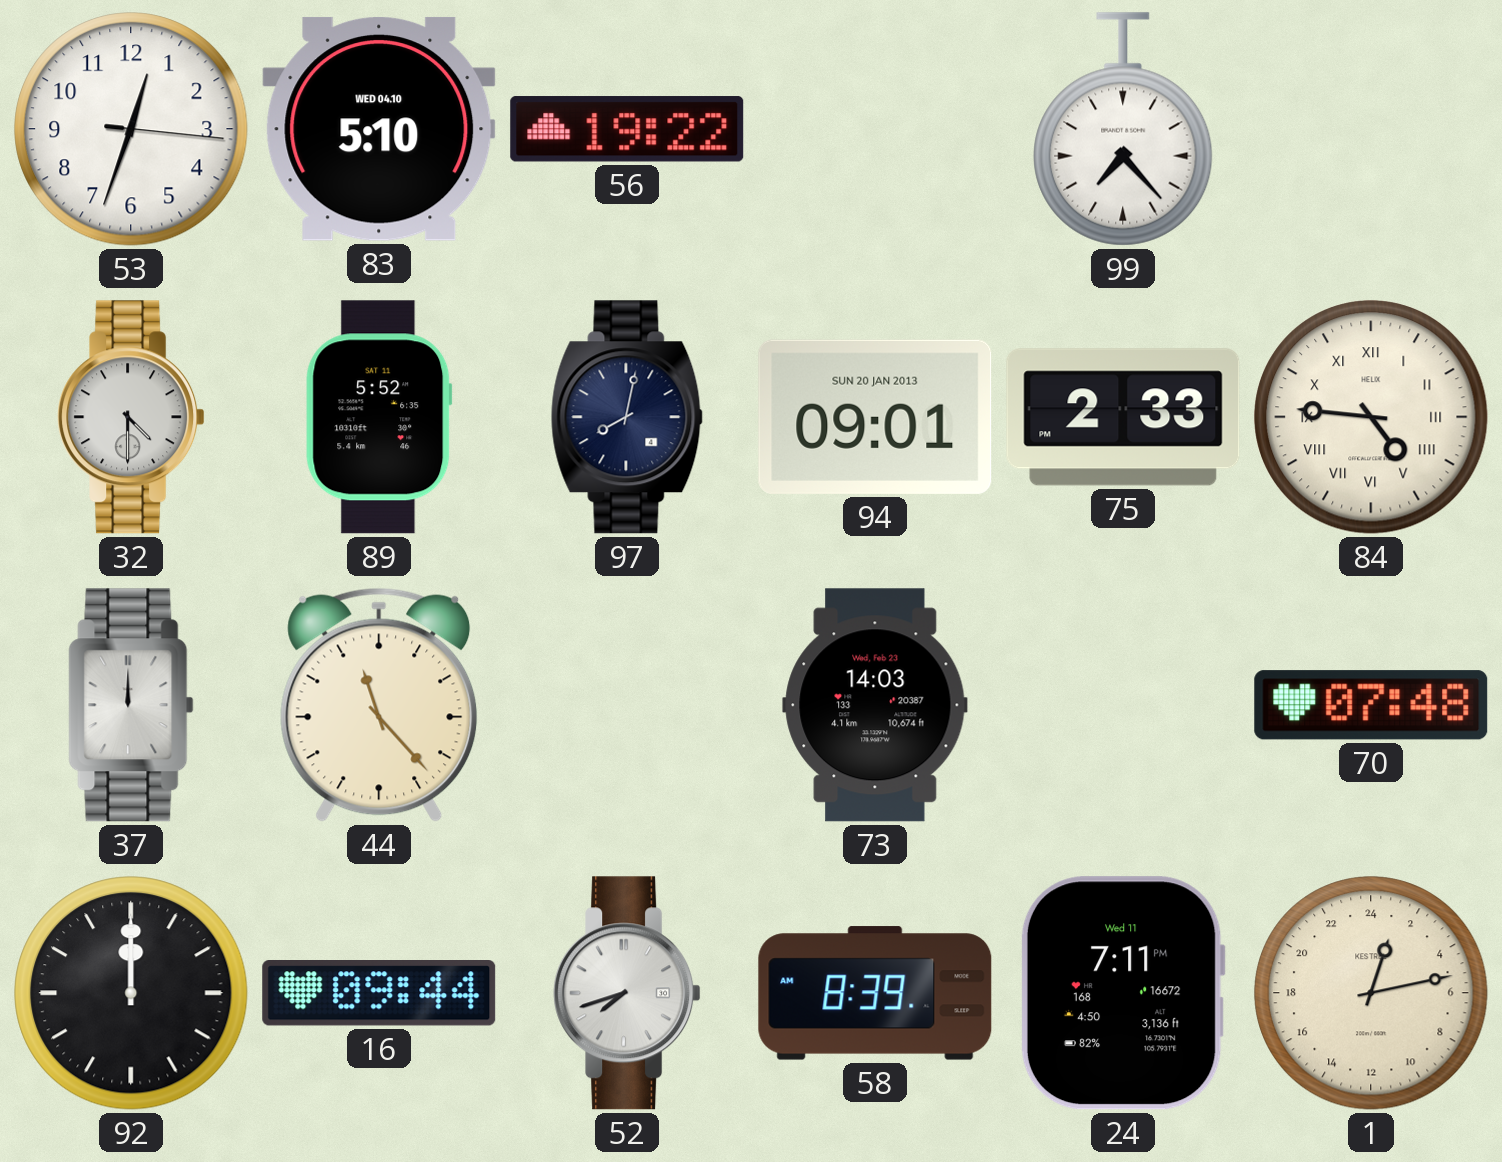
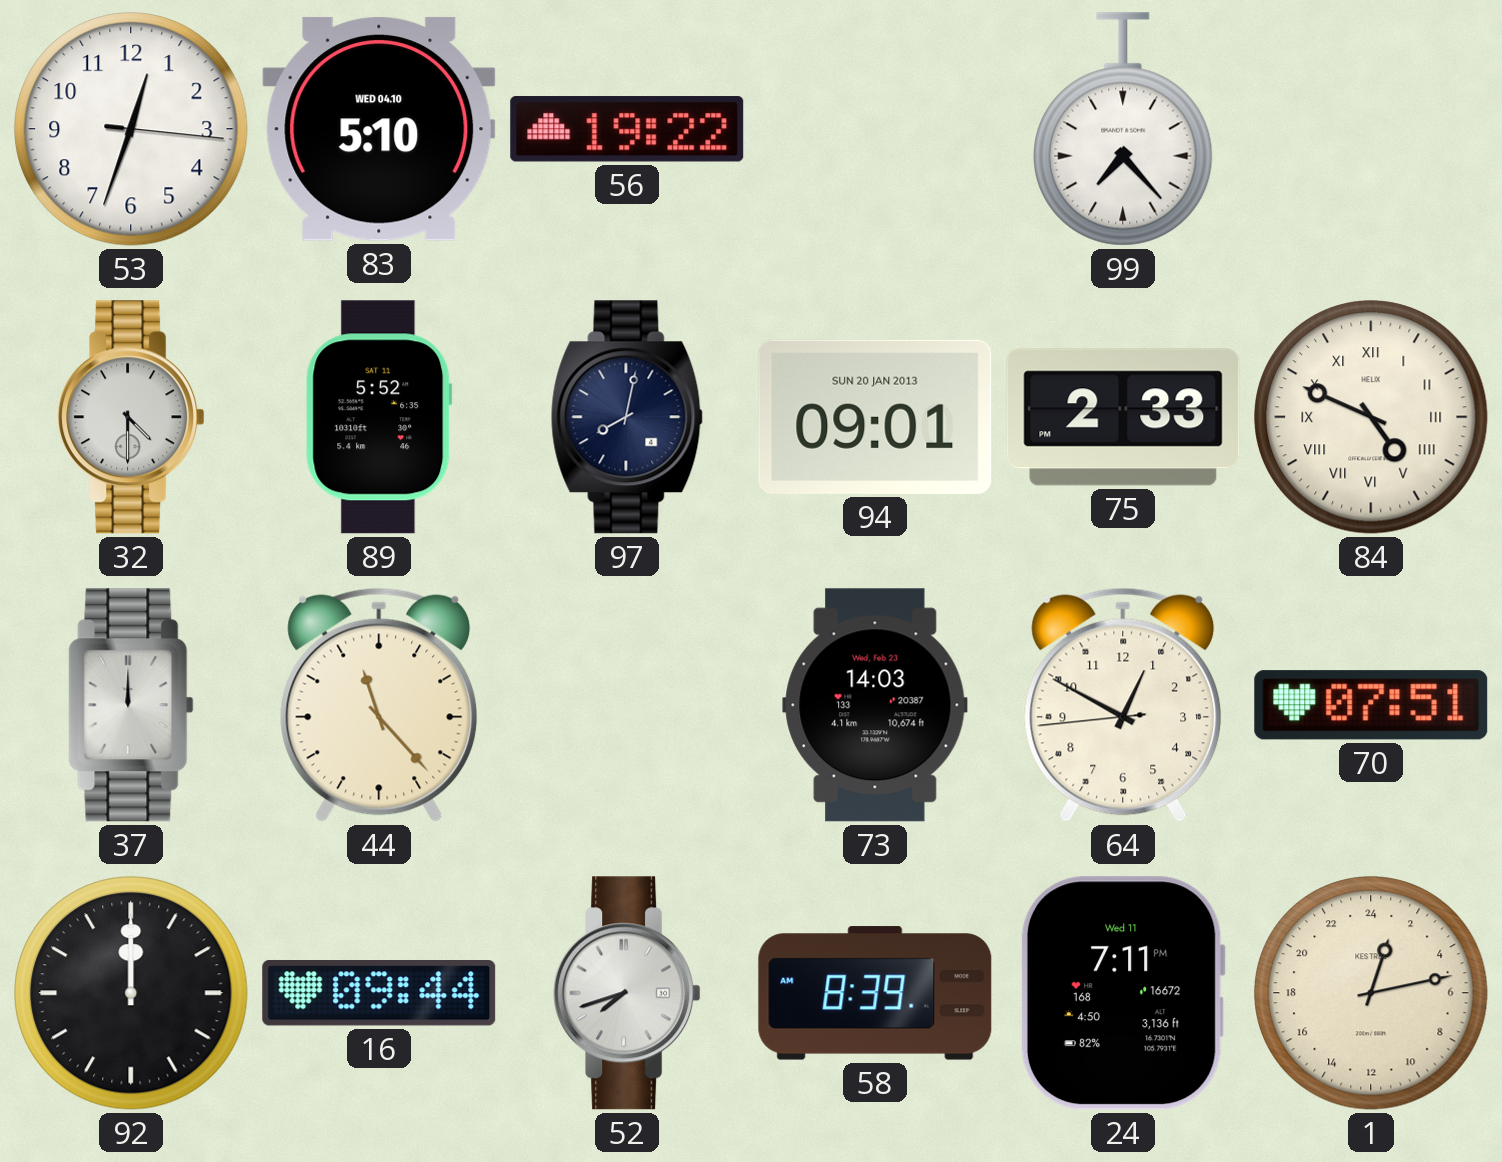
84: 4:46 -> 4:49 (1371, 417)
64: none -> 12:49 (1123, 705)
70: 07:48 -> 07:51 (1371, 705)
